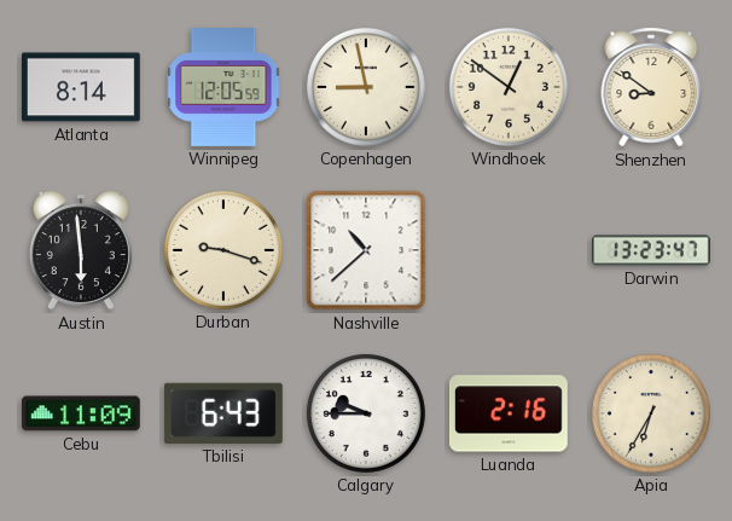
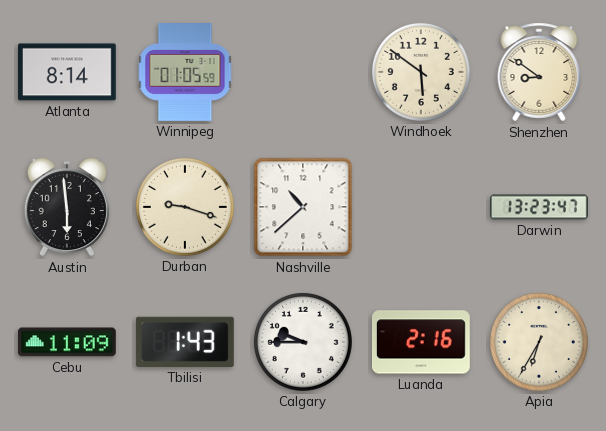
Winnipeg: 12:05 -> 01:05 (185, 73)
Copenhagen: 8:58 -> none (366, 87)
Windhoek: 12:51 -> 5:51 (421, 72)
Tbilisi: 6:43 -> 1:43 (185, 342)
